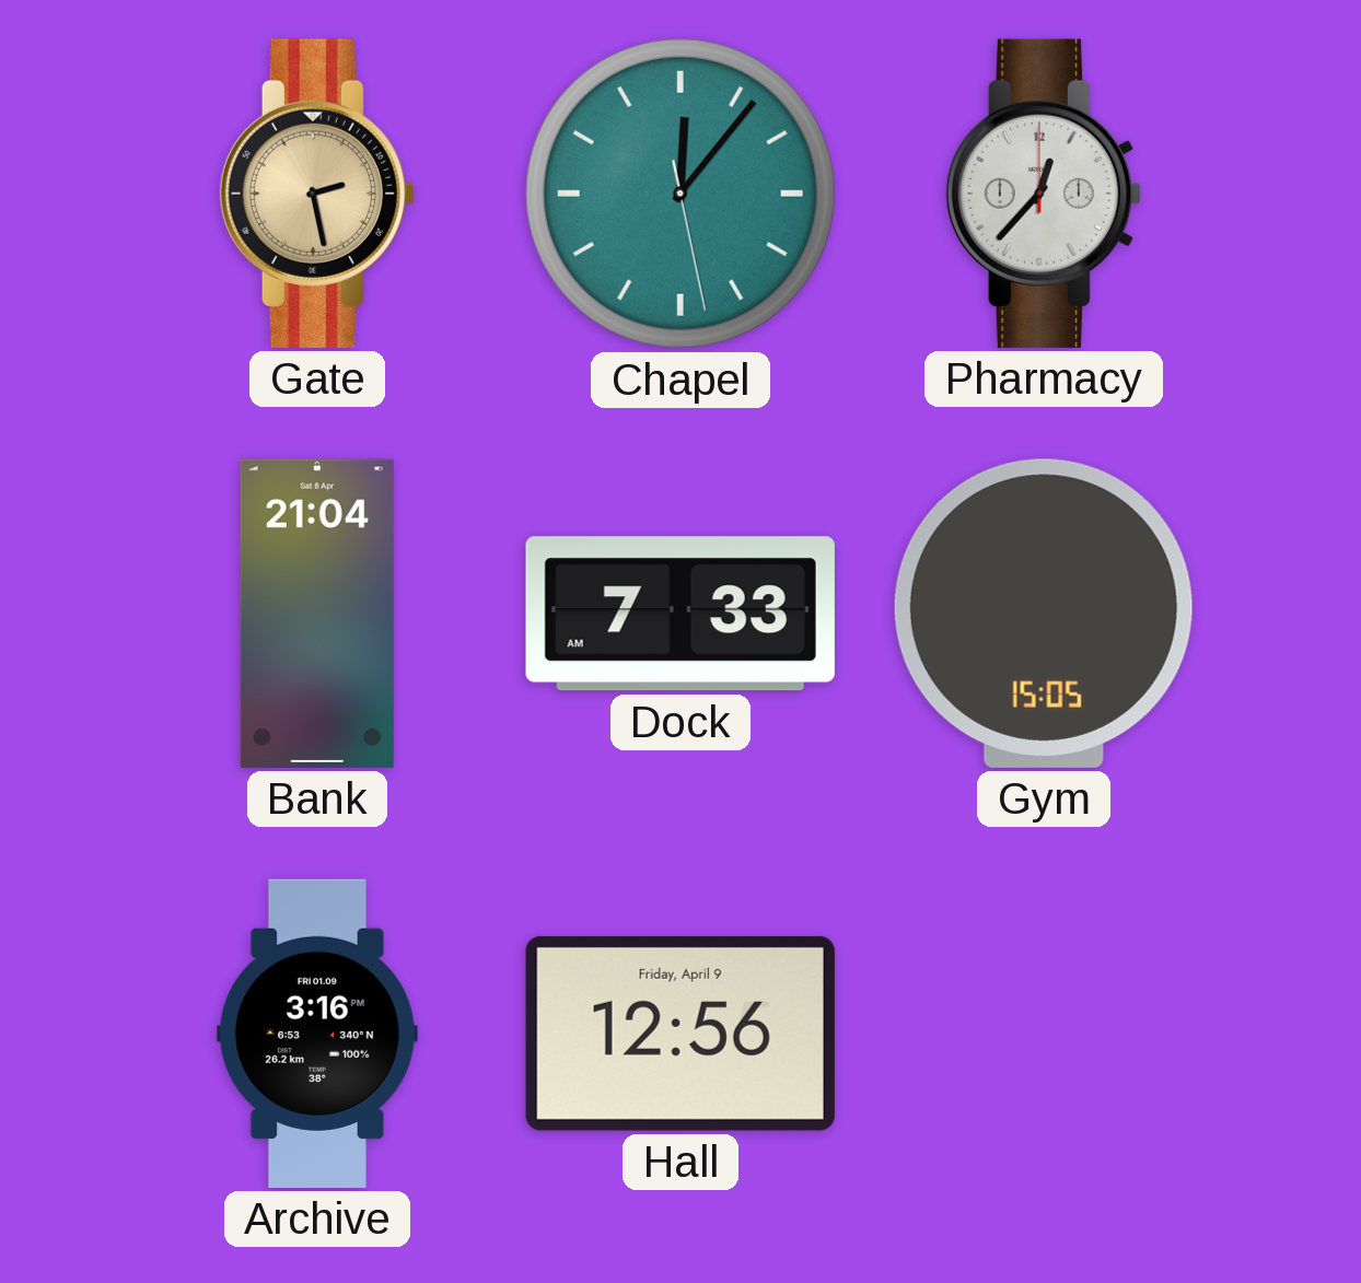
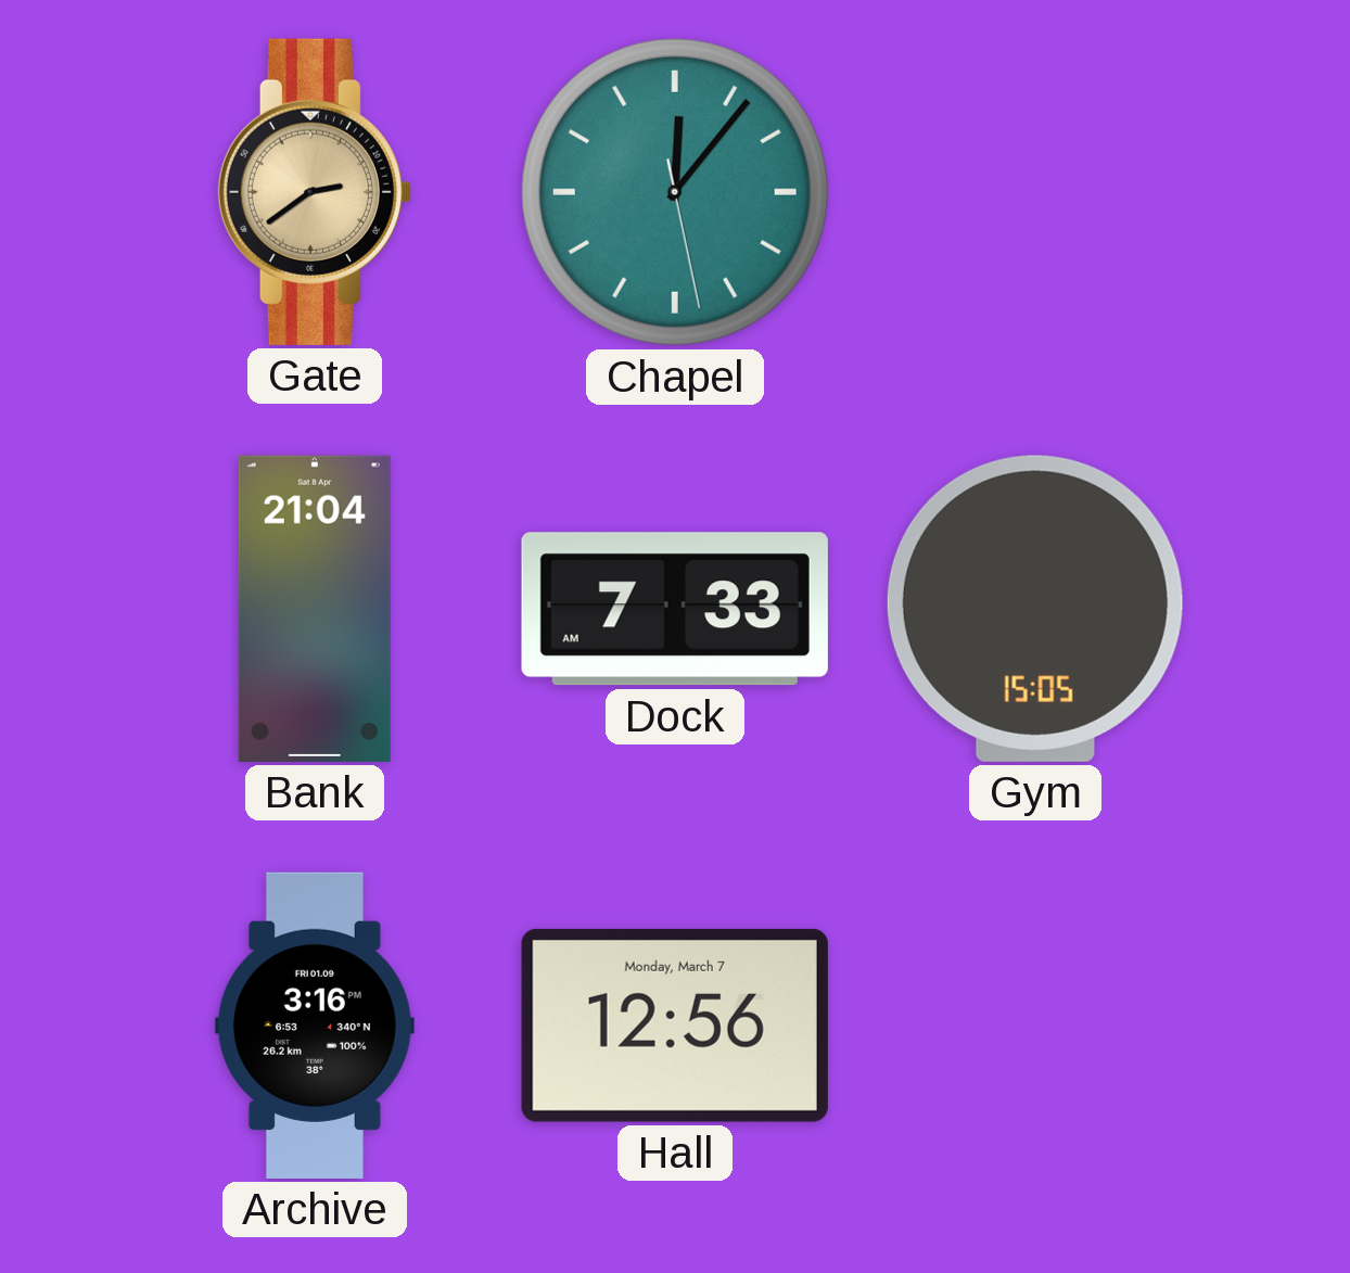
Gate: 2:28 -> 2:39 (315, 192)
Pharmacy: 12:37 -> none (1044, 194)
Hall date: Friday, April 9 -> Monday, March 7 (675, 1026)
